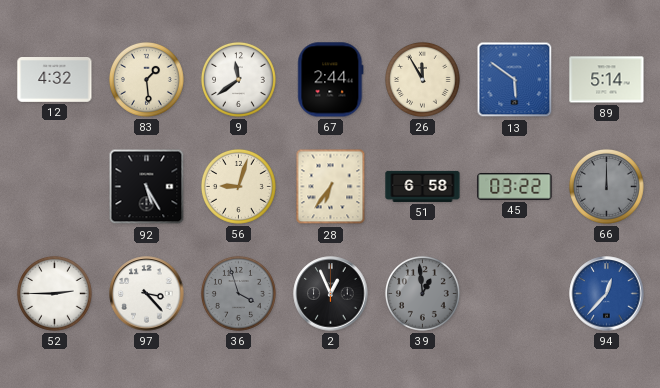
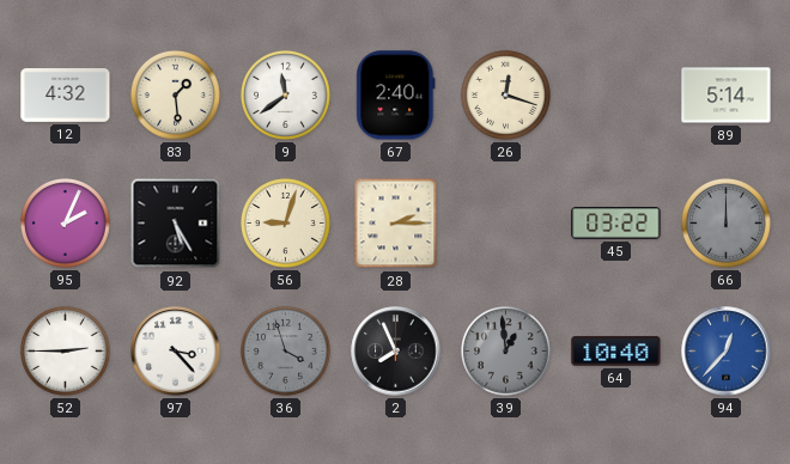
67: 2:44 -> 2:40 (396, 96)
26: 11:55 -> 12:18 (505, 94)
13: 5:51 -> none (515, 80)
95: none -> 2:04 (65, 222)
28: 6:36 -> 2:15 (396, 224)
51: 6:58 -> none (423, 186)
2: 12:56 -> 7:56 (396, 352)
64: none -> 10:40 (616, 352)
